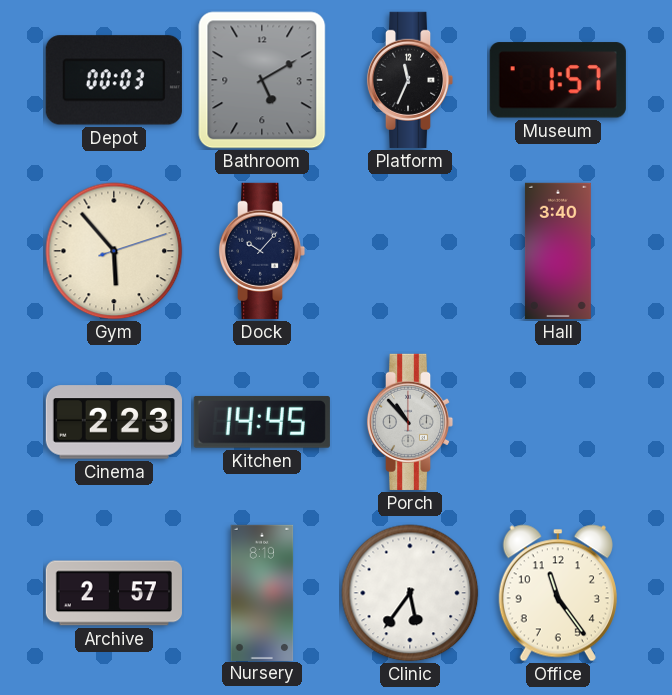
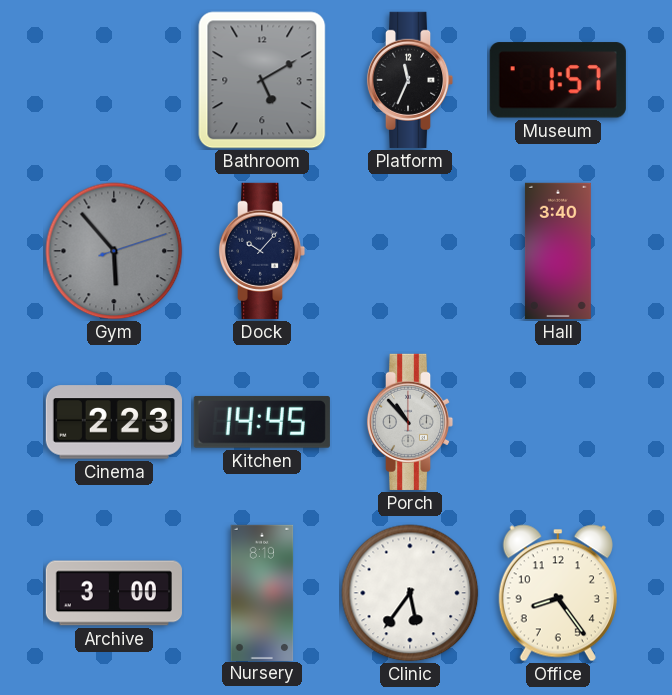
Depot: 00:03 -> none (114, 80)
Gym dial: cream -> grey (114, 251)
Archive: 2:57 -> 3:00 (114, 593)
Office: 11:24 -> 8:24 (558, 593)
